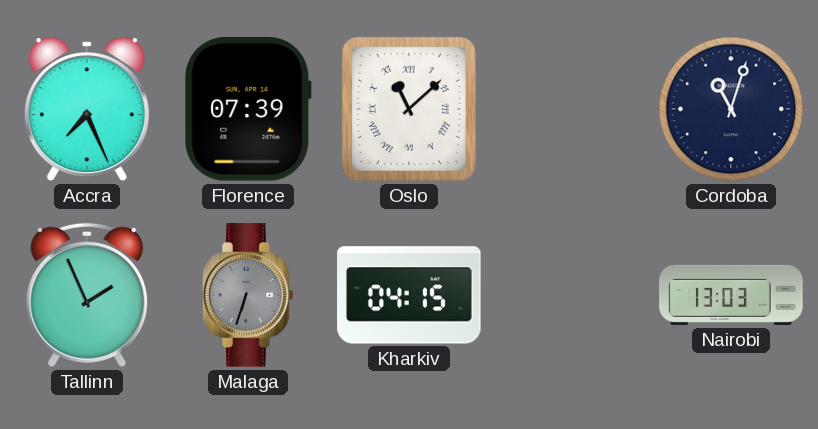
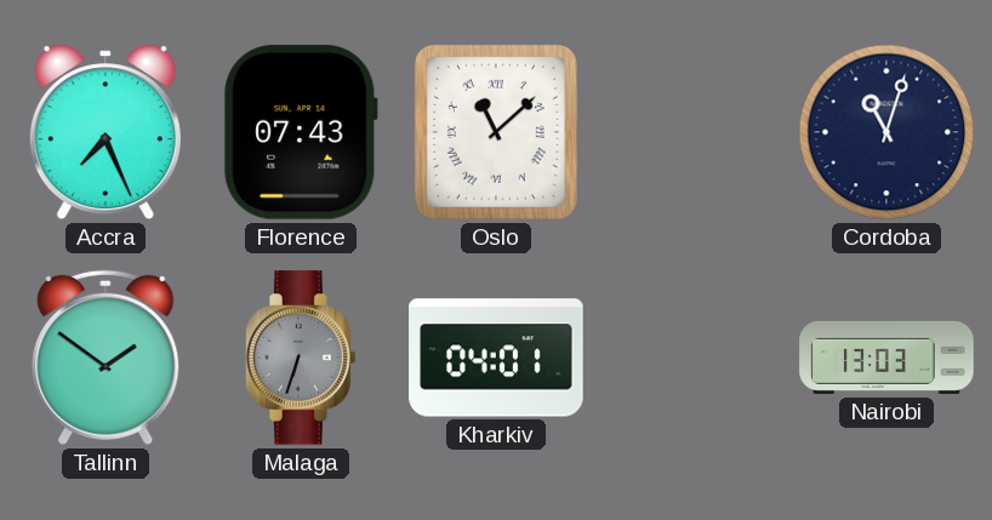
Florence: 07:39 -> 07:43 (301, 133)
Tallinn: 1:56 -> 1:51 (106, 358)
Kharkiv: 04:15 -> 04:01 (496, 358)
